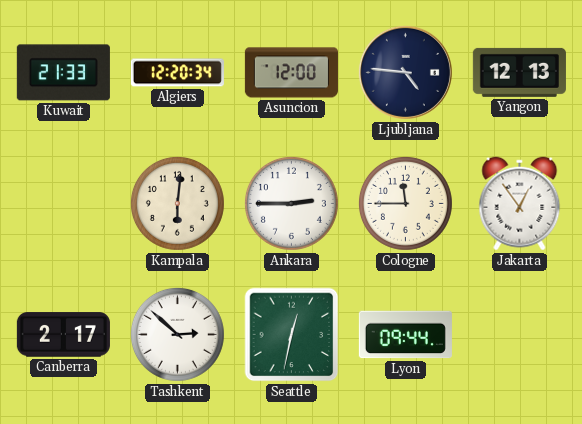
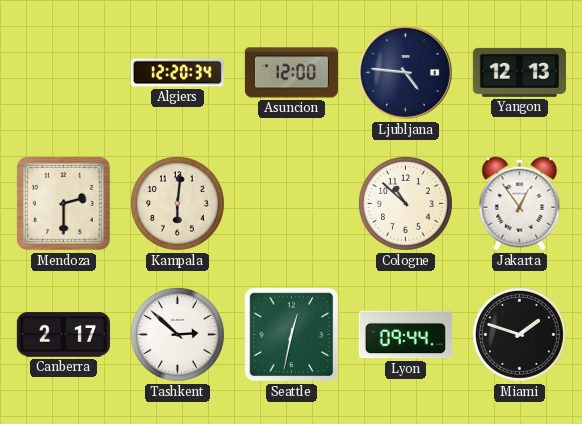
Kuwait: 21:33 -> none (63, 73)
Mendoza: none -> 2:30 (63, 203)
Ankara: 2:45 -> none (291, 203)
Cologne: 11:45 -> 10:52 (405, 203)
Miami: none -> 1:48 (519, 334)
